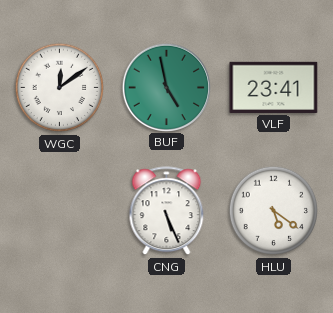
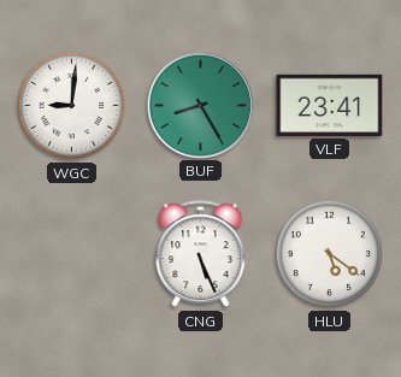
WGC: 12:09 -> 9:01 (72, 106)
BUF: 4:58 -> 8:25 (200, 105)
